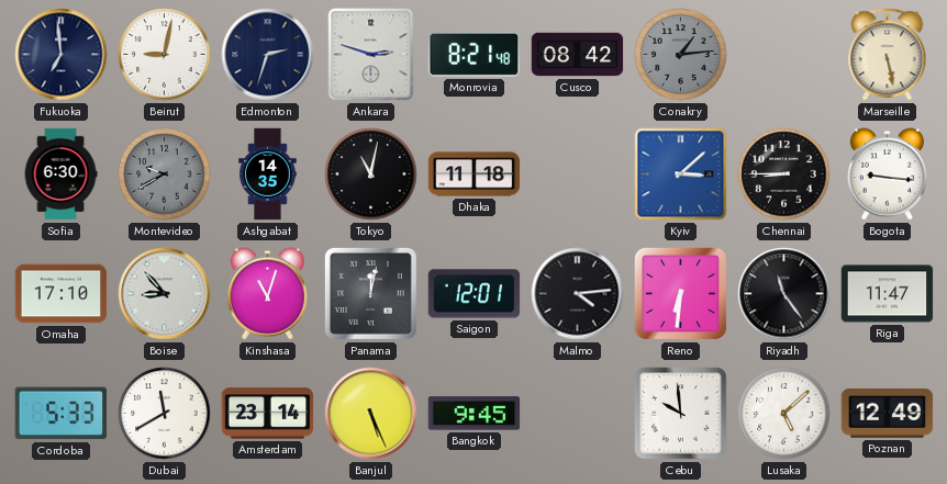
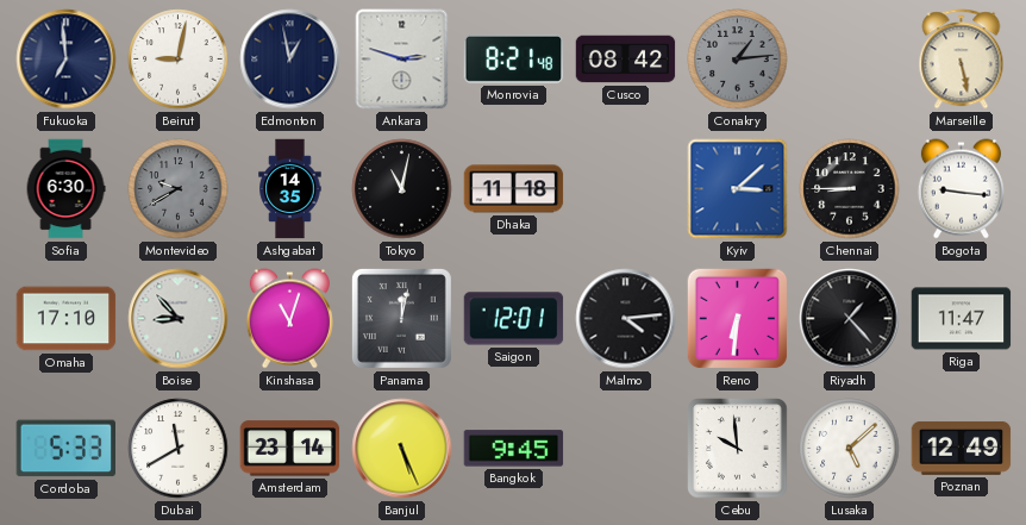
Edmonton: 2:33 -> 12:58 (290, 60)
Riyadh: 11:24 -> 1:23 (850, 319)
